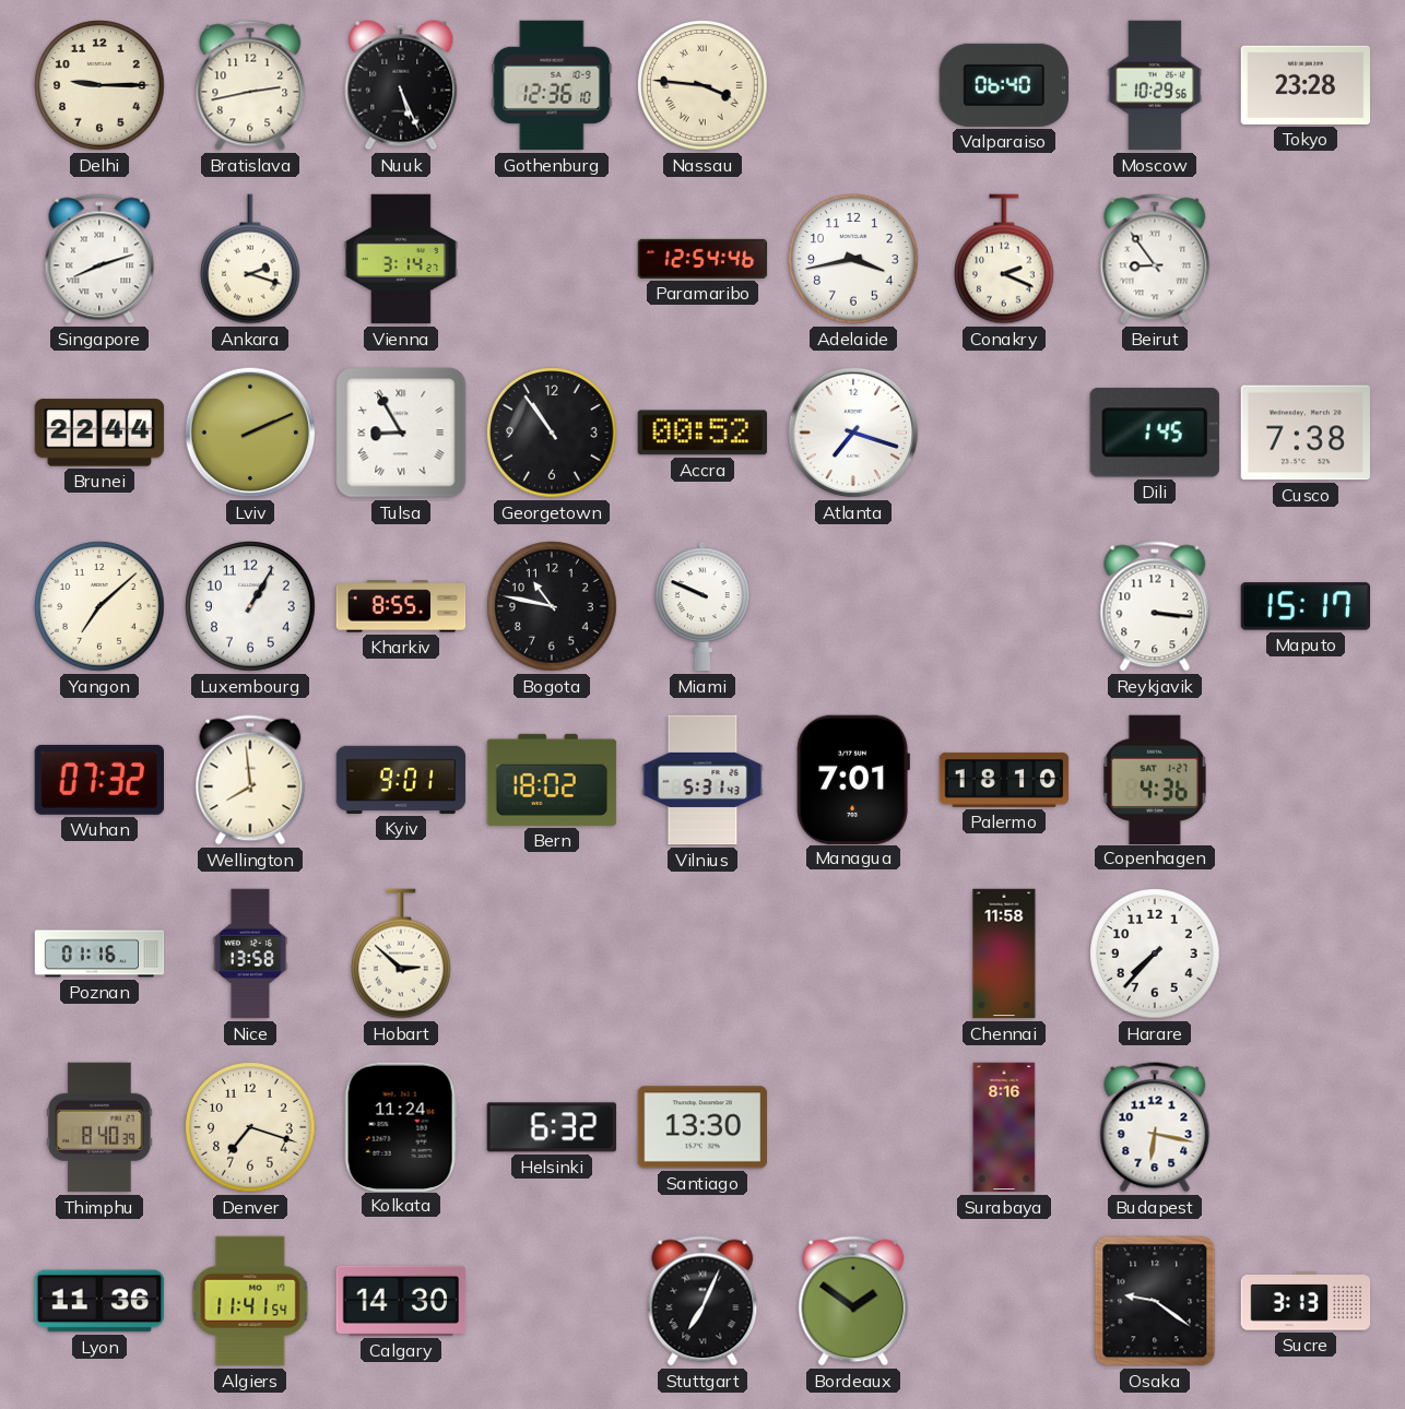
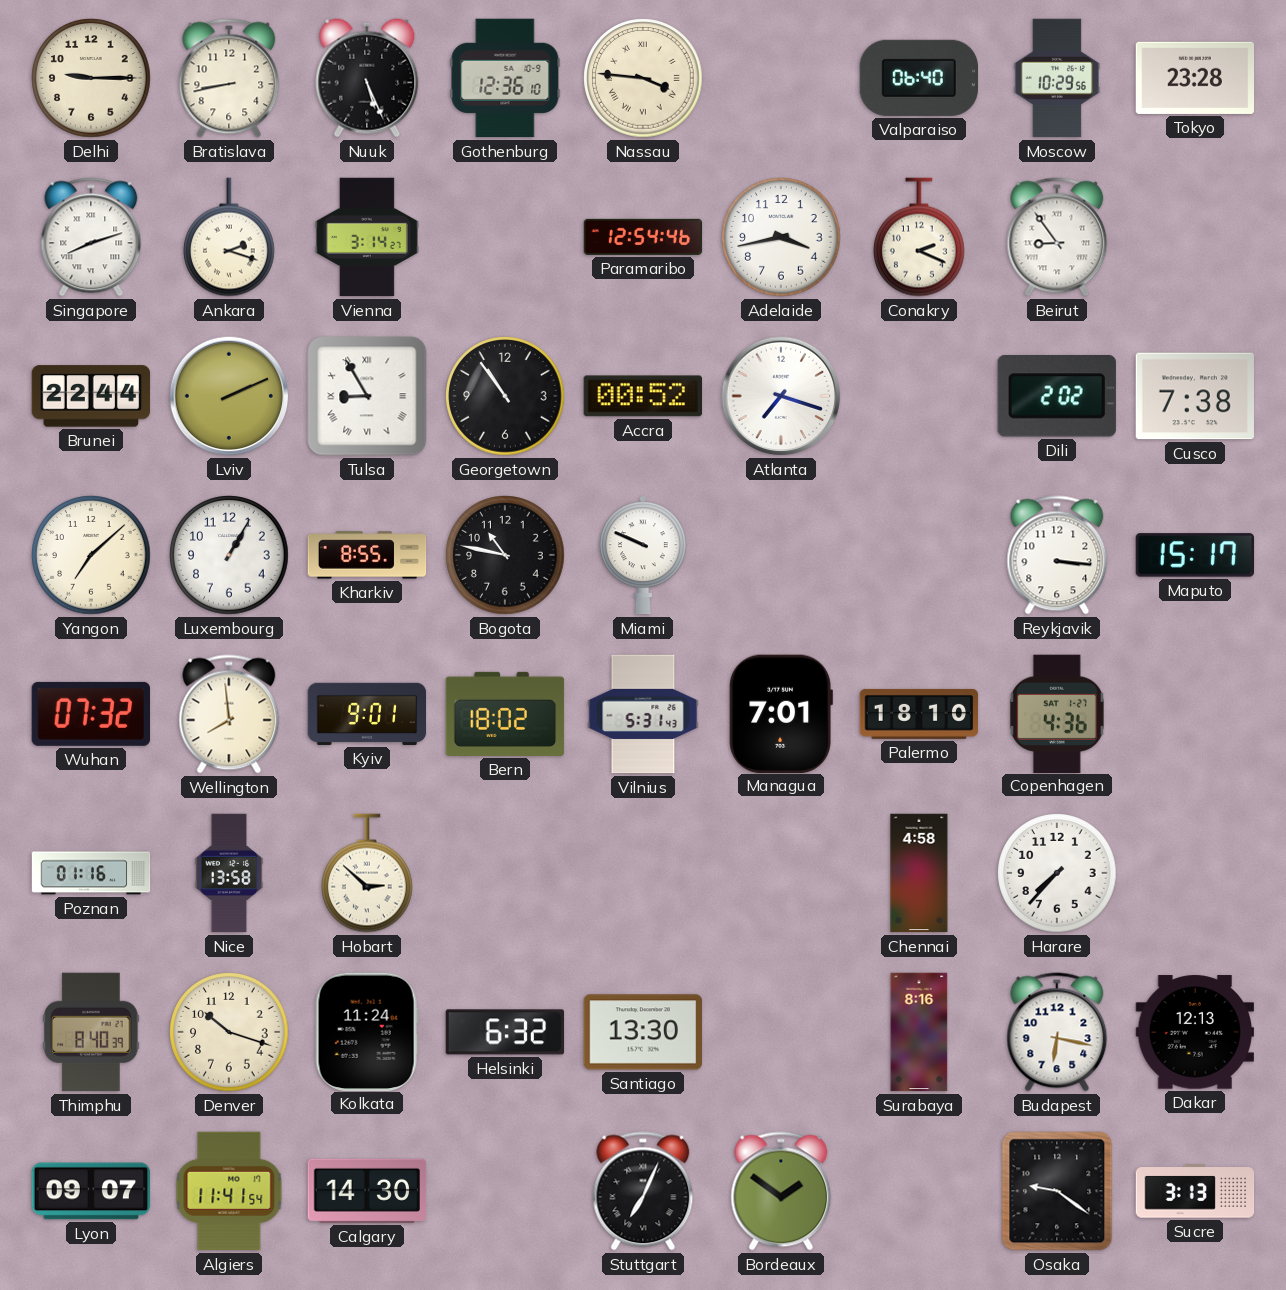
Bratislava: 2:43 -> 8:43 (229, 78)
Dili: 1:45 -> 2:02 (1057, 397)
Chennai: 11:58 -> 4:58 (919, 873)
Denver: 7:18 -> 10:18 (229, 1032)
Dakar: none -> 12:13 (1194, 1032)
Lyon: 11:36 -> 09:07 (91, 1191)
